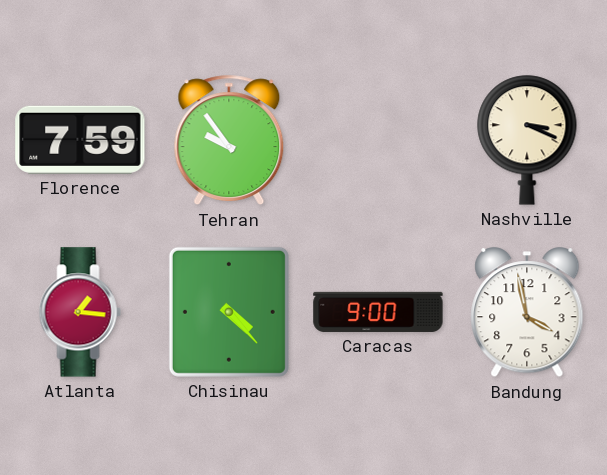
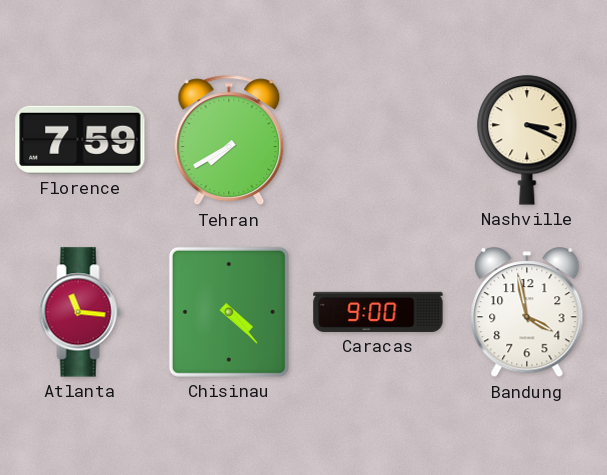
Tehran: 9:54 -> 7:40 (229, 140)
Atlanta: 1:16 -> 11:16 (80, 312)
